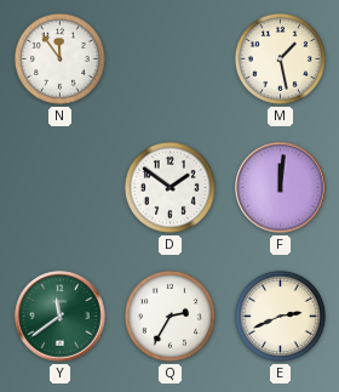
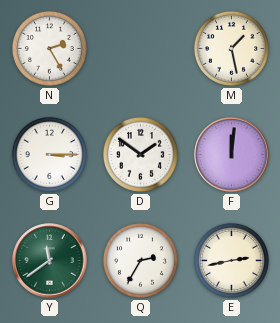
N: 11:54 -> 2:25 (49, 48)
G: none -> 3:15 (49, 154)
E: 2:41 -> 2:43 (231, 260)
